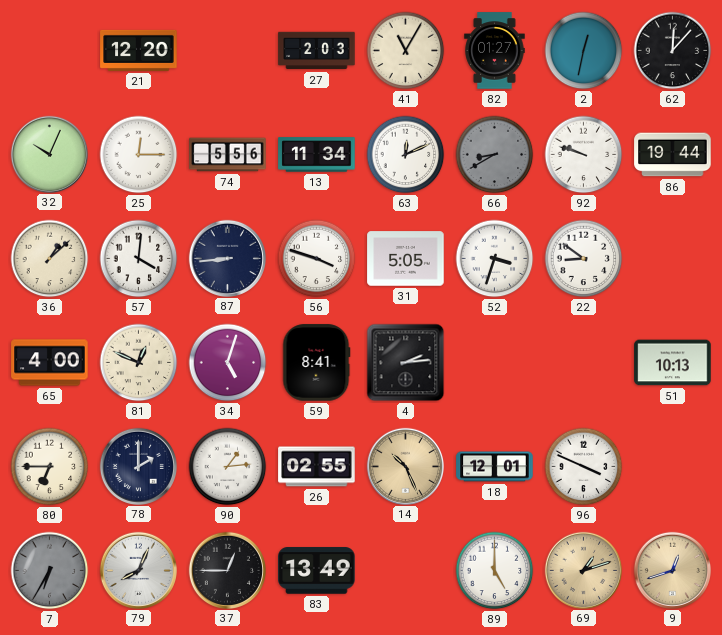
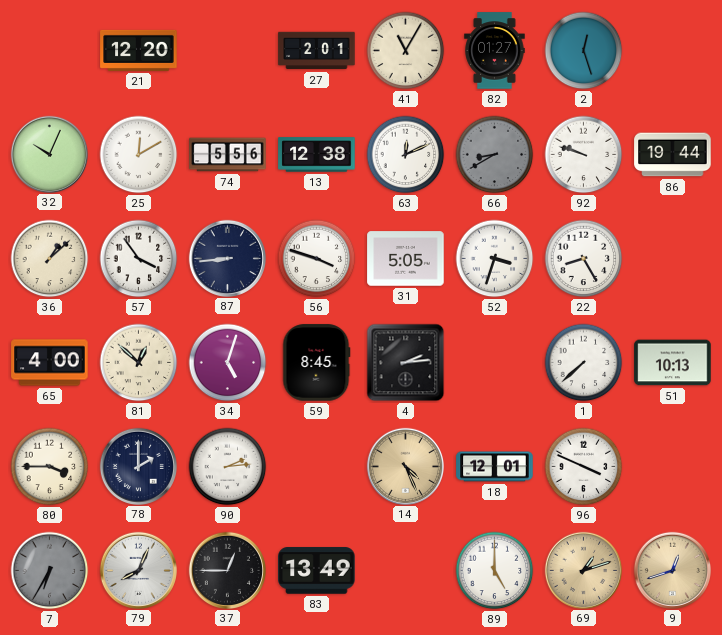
27: 2:03 -> 2:01 (317, 51)
2: 12:32 -> 12:27 (584, 51)
62: 12:07 -> none (673, 51)
25: 12:15 -> 12:10 (139, 155)
13: 11:34 -> 12:38 (317, 155)
57: 4:01 -> 3:54 (139, 259)
22: 8:51 -> 8:25 (584, 259)
81: 12:49 -> 12:52 (139, 363)
59: 8:41 -> 8:45 (317, 363)
1: none -> 7:38 (584, 363)
80: 6:45 -> 3:45 (50, 467)
90: 1:14 -> 2:14 (228, 467)
26: 02:55 -> none (317, 467)
14: 10:26 -> 4:26 (405, 466)
